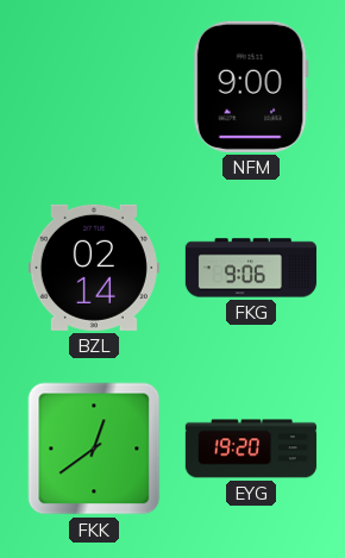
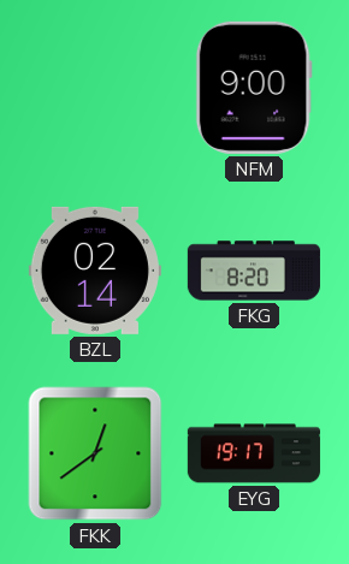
FKG: 9:06 -> 8:20 (254, 271)
EYG: 19:20 -> 19:17 (254, 453)
